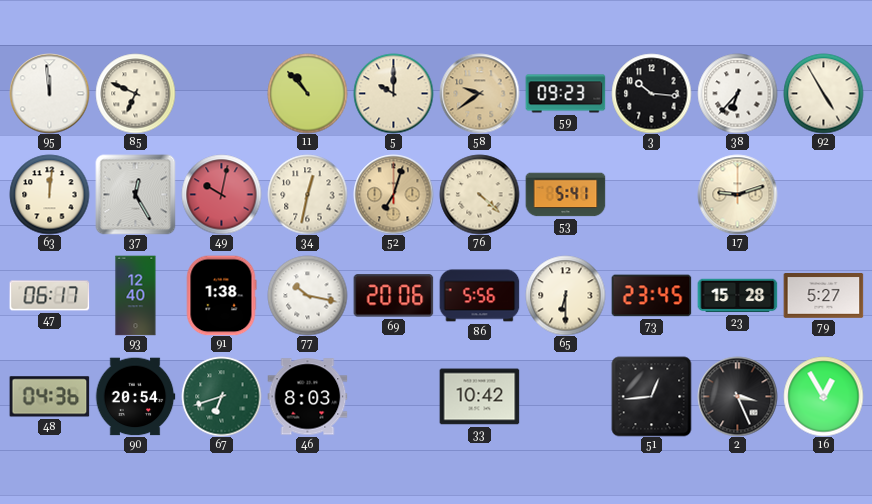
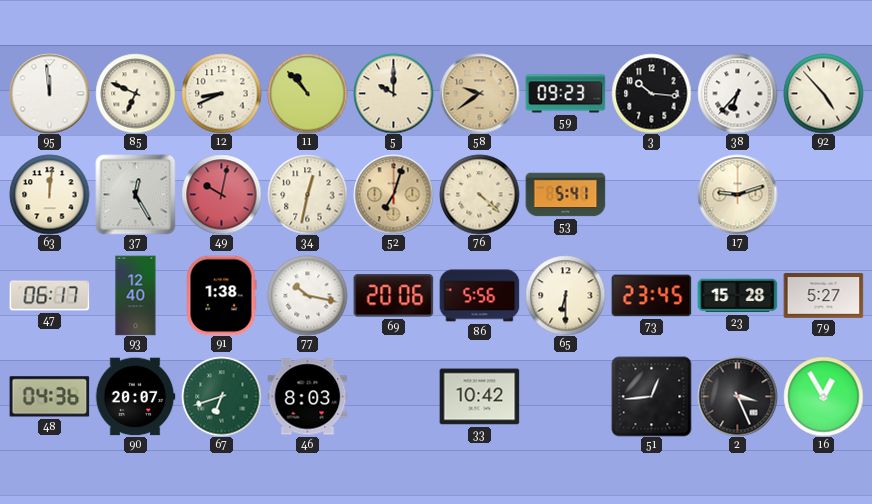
12: none -> 8:41 (221, 93)
92: 4:55 -> 4:53 (823, 93)
90: 20:54 -> 20:07 (135, 397)
